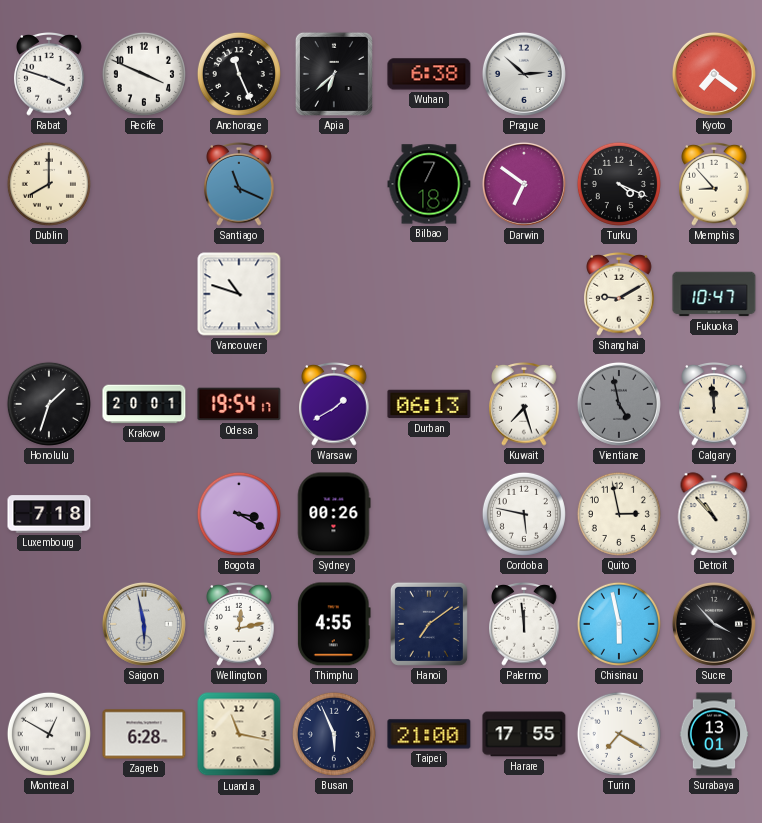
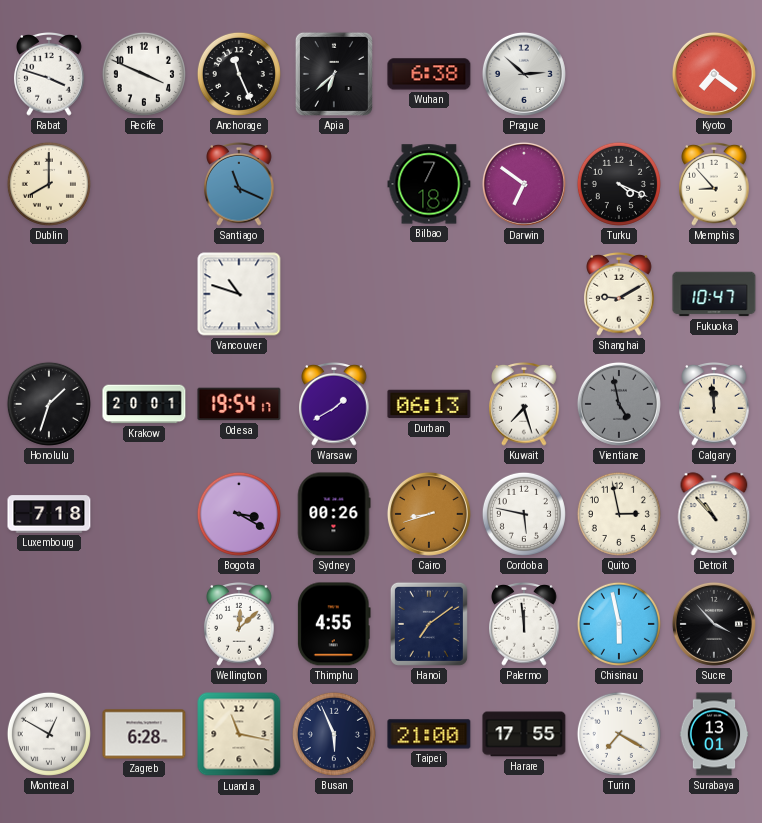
Cairo: none -> 8:42 (429, 514)
Saigon: 5:58 -> none (144, 624)
Wellington: 12:13 -> 12:08 (239, 625)
